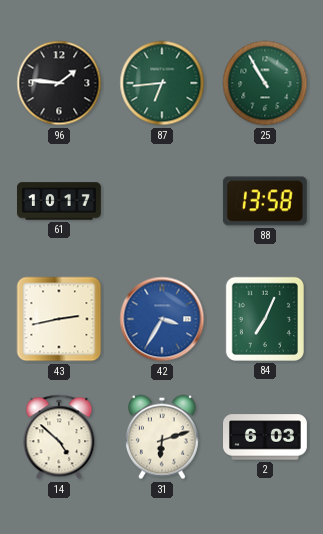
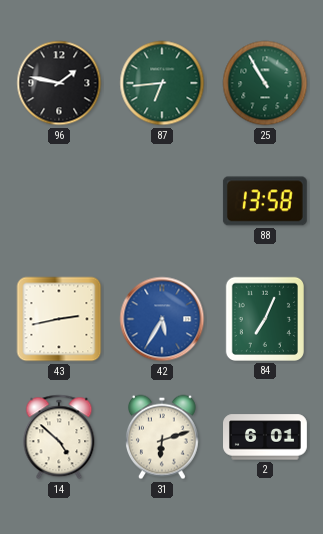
96: 1:46 -> 1:47 (59, 83)
61: 10:17 -> none (60, 201)
42: 3:35 -> 5:35 (162, 319)
2: 6:03 -> 6:01 (266, 437)
